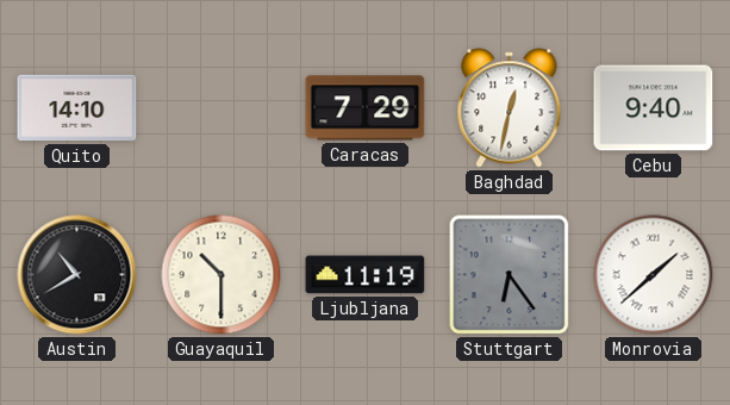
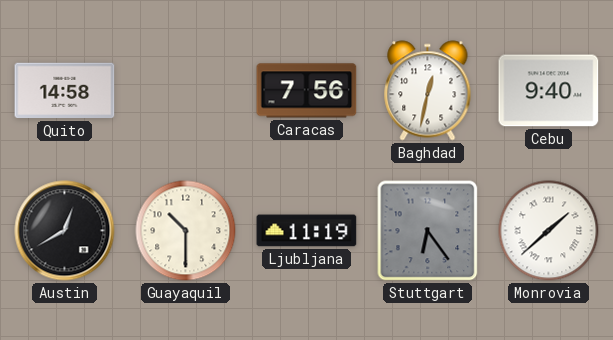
Quito: 14:10 -> 14:58 (65, 91)
Caracas: 7:29 -> 7:56 (307, 91)
Austin: 10:40 -> 12:40 (65, 231)
